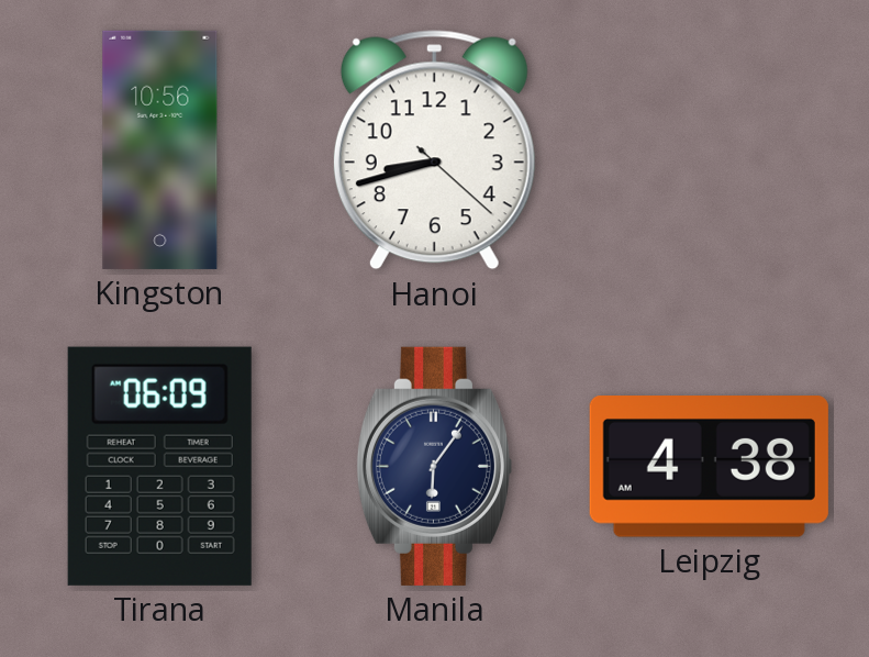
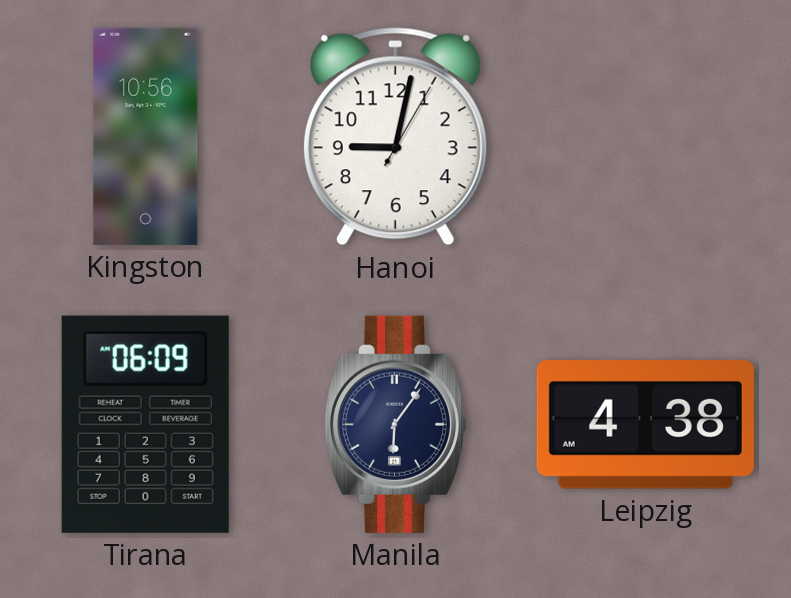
Hanoi: 8:42 -> 9:02 (395, 137)
